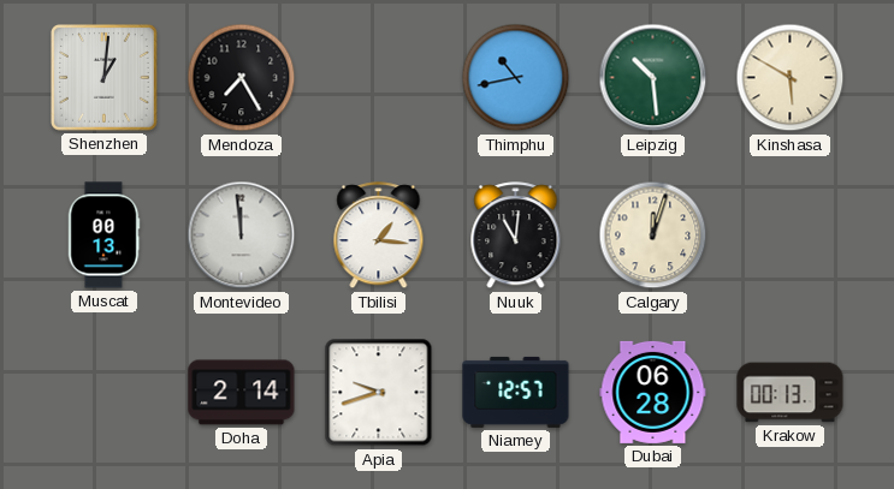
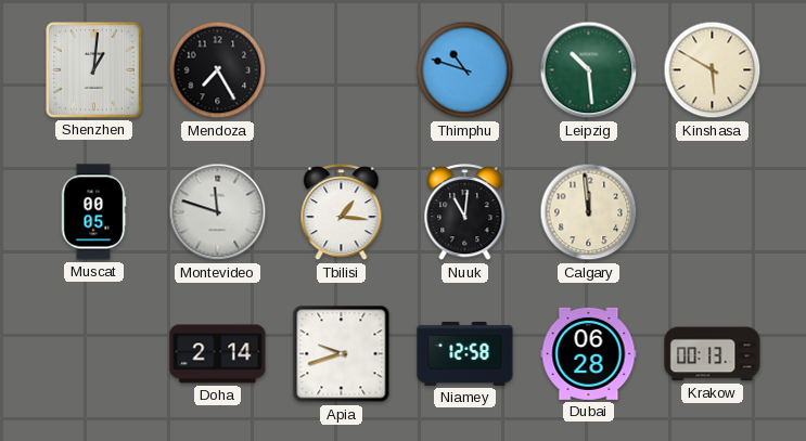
Thimphu: 10:43 -> 10:48 (465, 70)
Muscat: 00:13 -> 00:05 (93, 212)
Montevideo: 11:59 -> 11:48 (218, 212)
Calgary: 12:03 -> 11:59 (589, 212)
Niamey: 12:57 -> 12:58 (465, 353)
